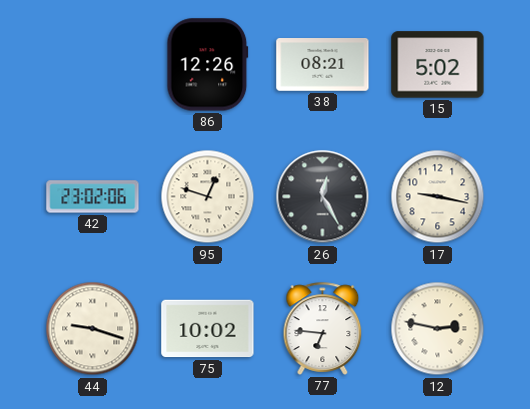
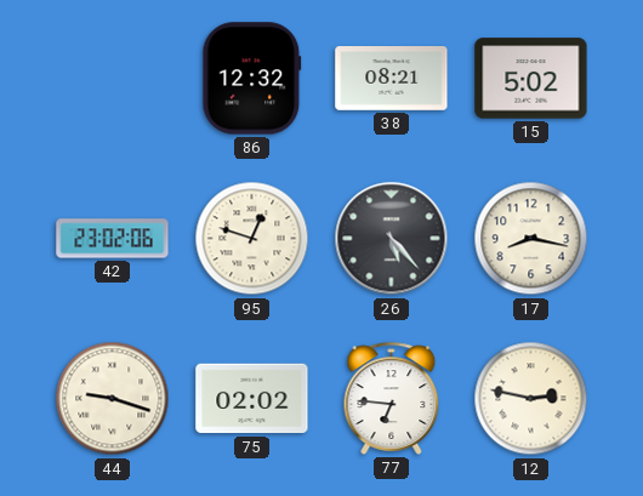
86: 12:26 -> 12:32 (252, 79)
26: 12:25 -> 5:23 (392, 239)
17: 9:17 -> 8:17 (531, 239)
75: 10:02 -> 02:02 (252, 399)
